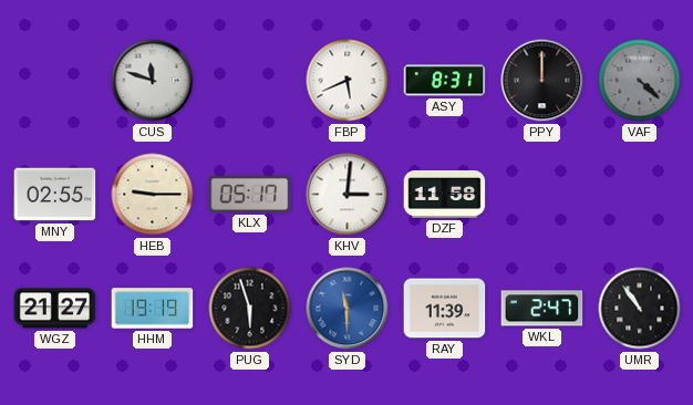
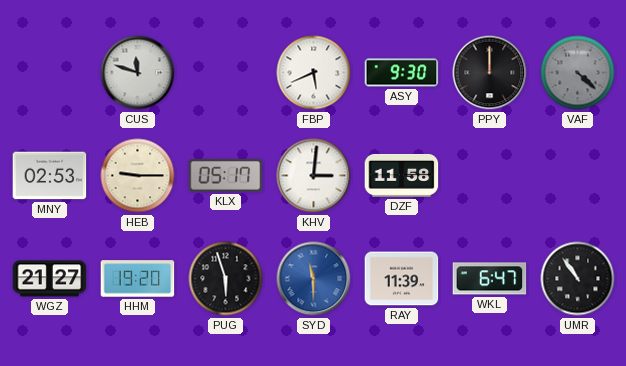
ASY: 8:31 -> 9:30 (402, 73)
MNY: 02:55 -> 02:53 (50, 176)
HHM: 19:19 -> 19:20 (138, 279)
WKL: 2:47 -> 6:47 (490, 279)
